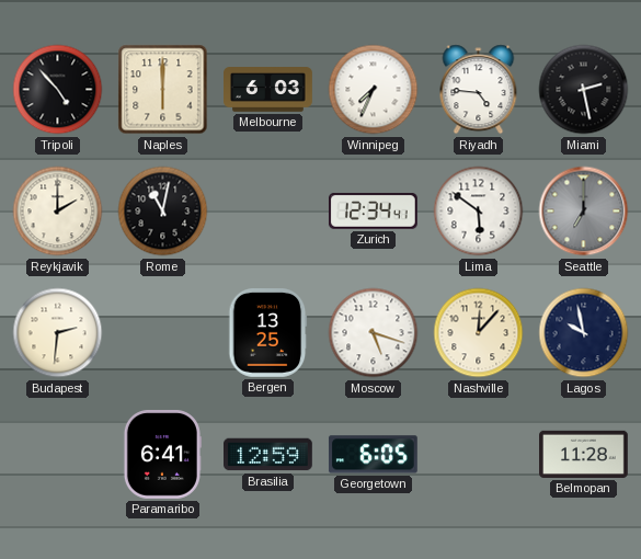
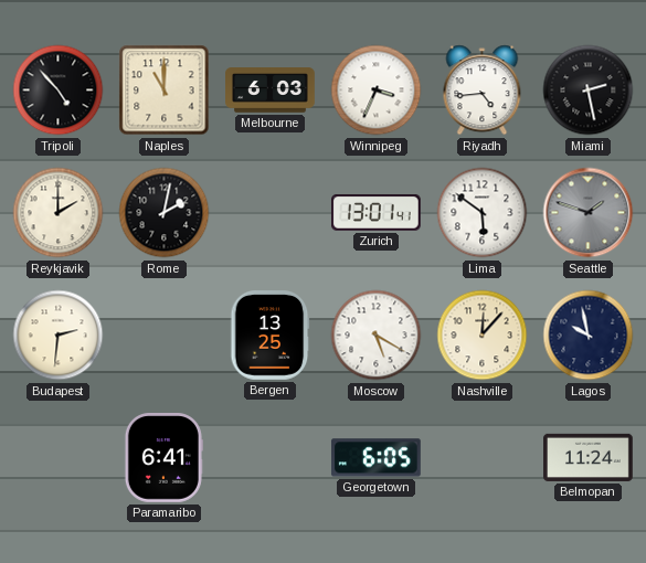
Naples: 6:00 -> 11:00 (165, 91)
Winnipeg: 7:34 -> 3:34 (377, 91)
Riyadh: 4:46 -> 4:44 (483, 91)
Rome: 11:02 -> 2:02 (165, 213)
Zurich: 12:34 -> 13:01 (375, 212)
Seattle: 7:00 -> 1:48 (589, 213)
Moscow: 5:18 -> 5:20 (377, 336)
Brasilia: 12:59 -> none (268, 455)
Belmopan: 11:28 -> 11:24 (589, 457)
